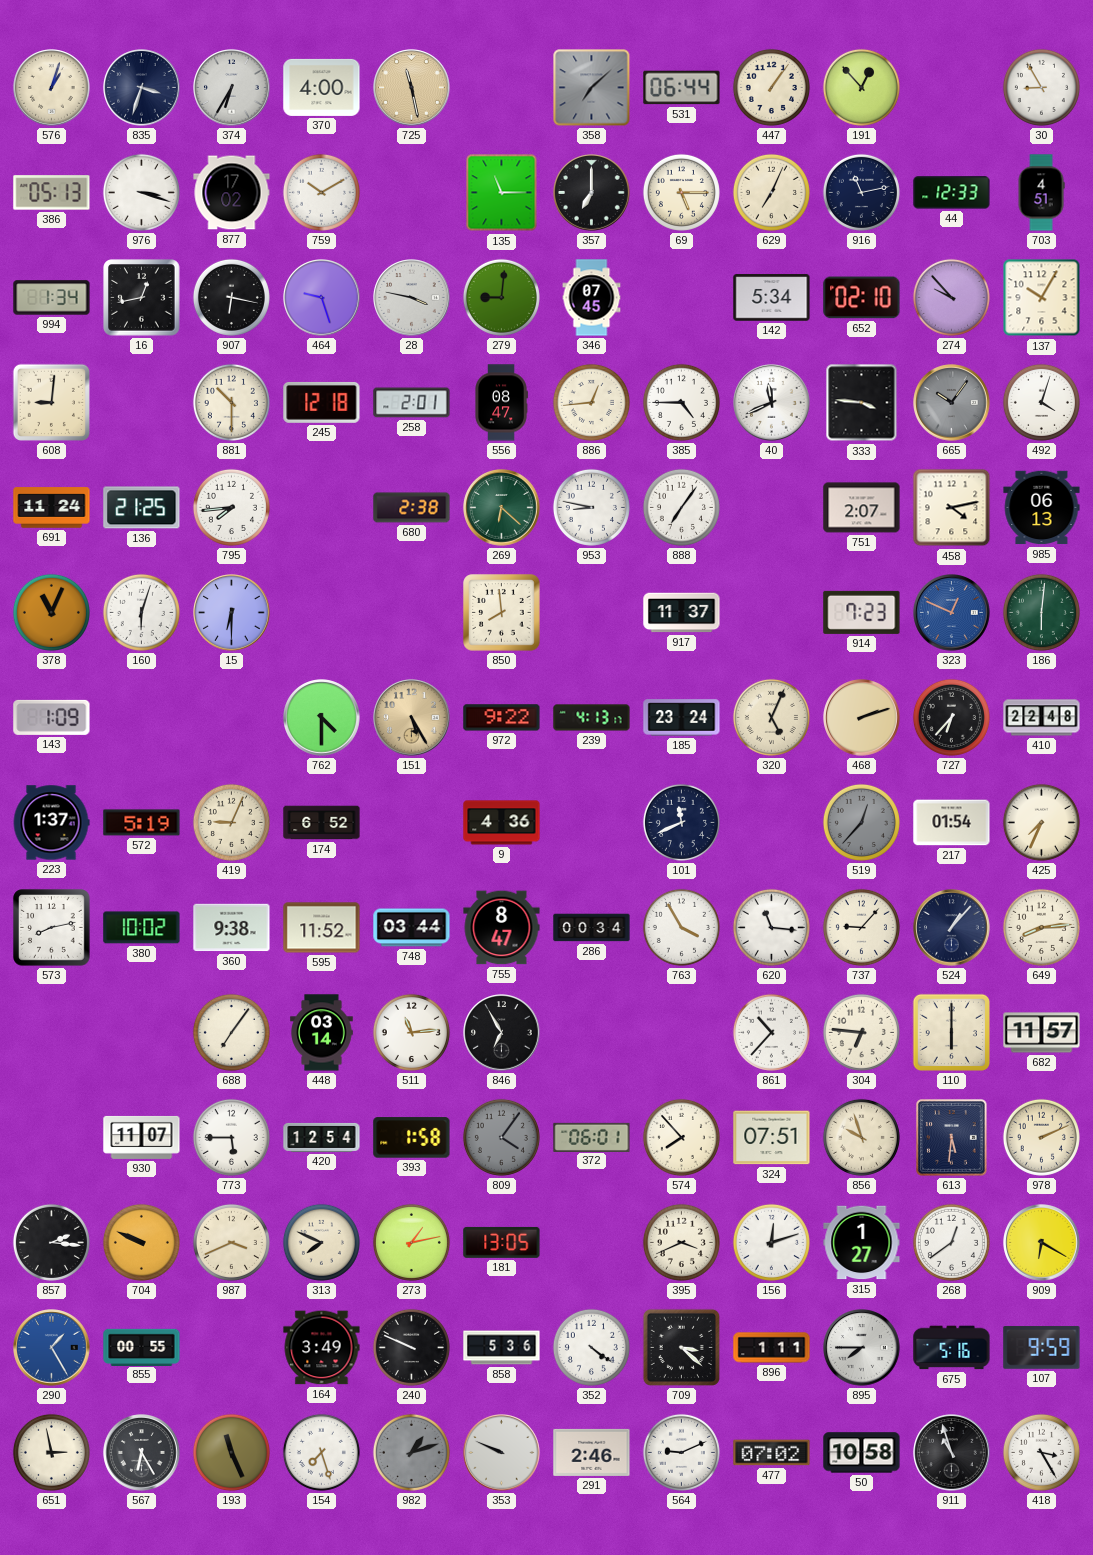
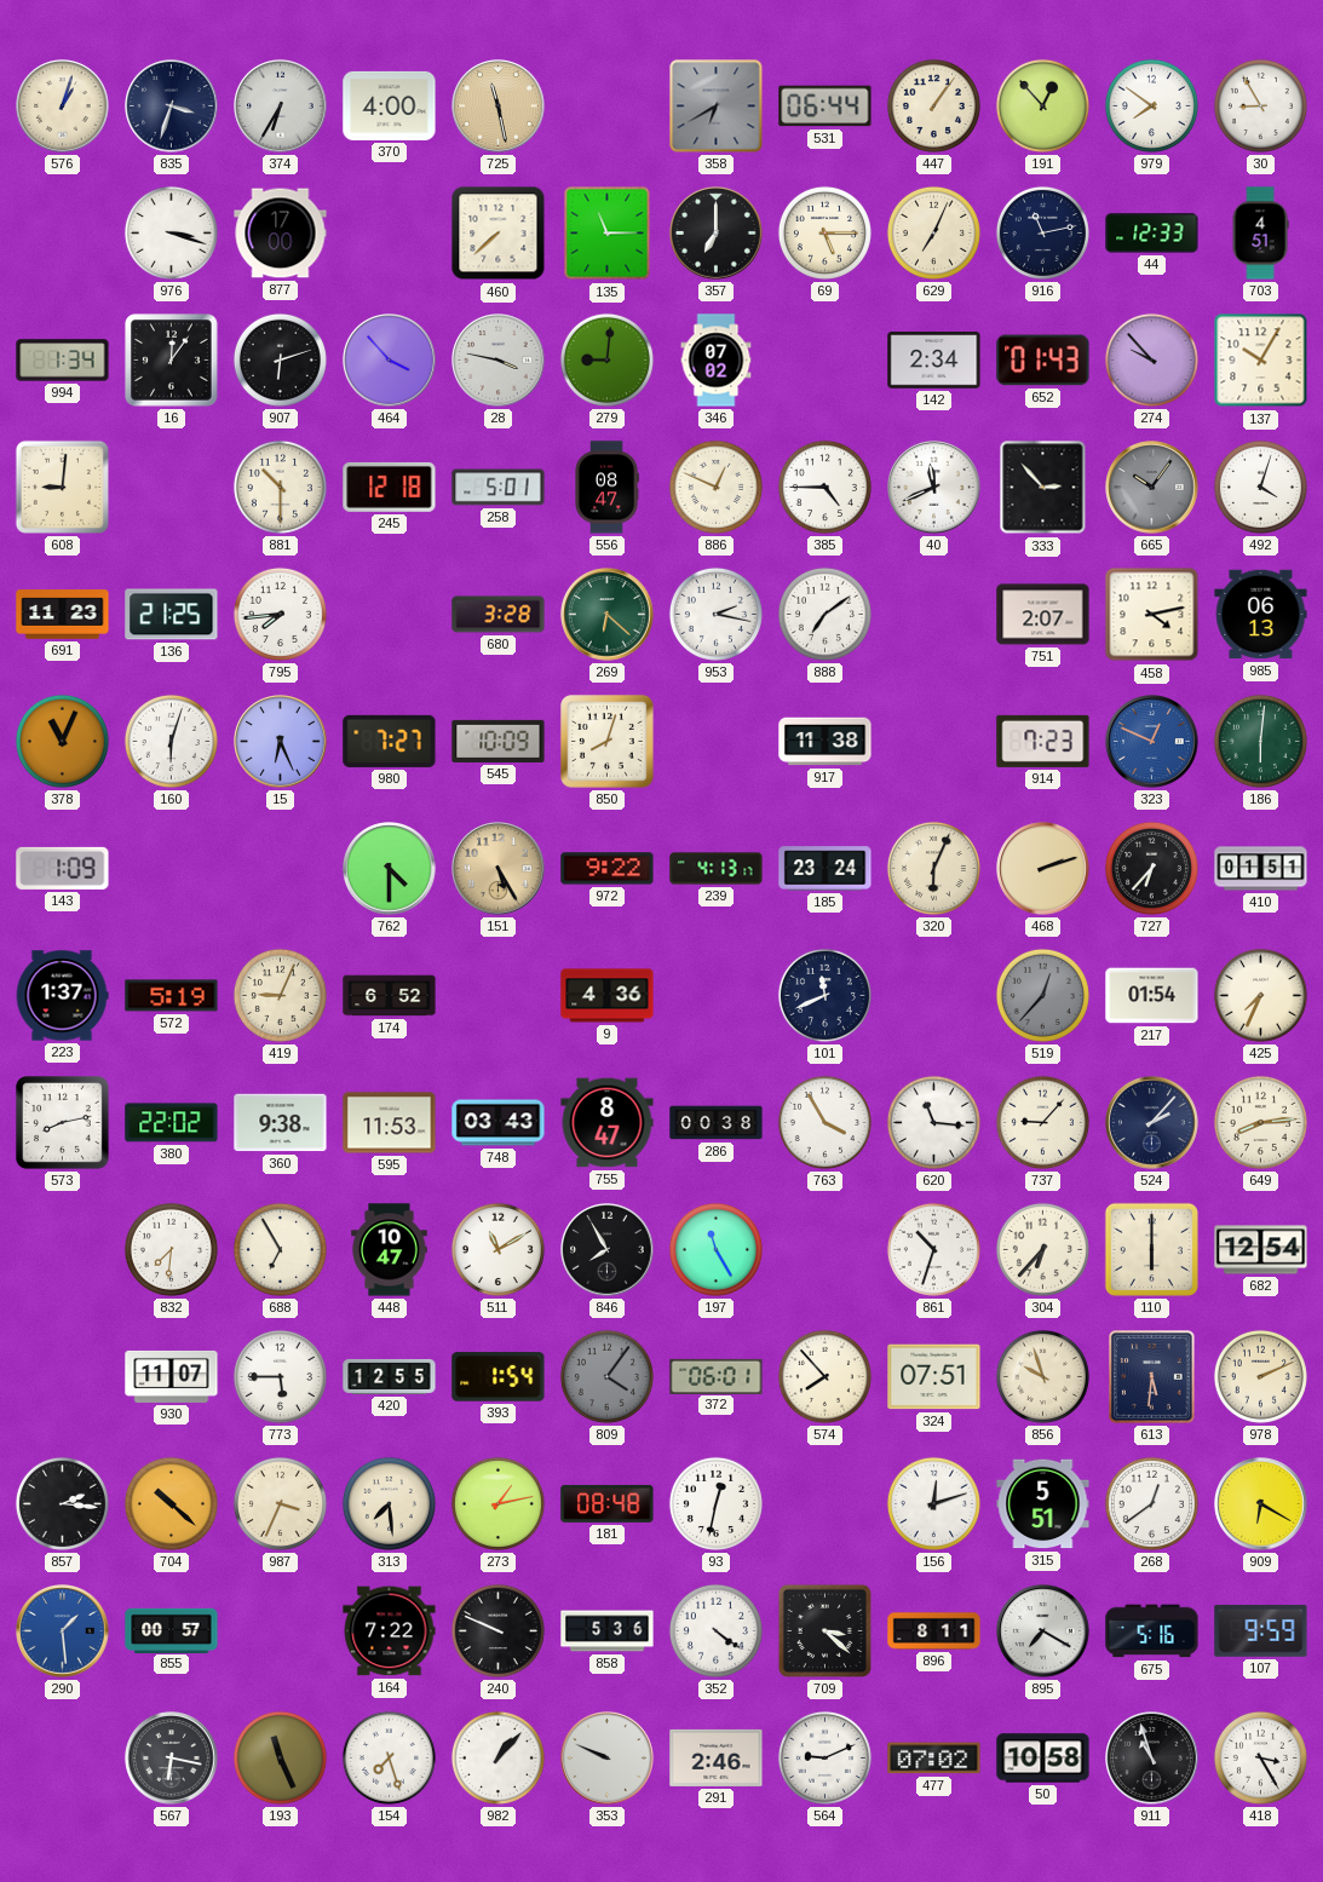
358: 7:08 -> 6:40 (717, 107)
979: none -> 7:51 (1151, 105)
386: 05:13 -> none (52, 193)
877: 17:02 -> 17:00 (281, 234)
759: 10:10 -> none (321, 192)
460: none -> 7:38 (499, 234)
16: 12:43 -> 12:06 (172, 361)
907: 6:17 -> 6:12 (280, 359)
464: 9:27 -> 3:53 (390, 361)
346: 07:45 -> 07:02 (717, 361)
142: 5:34 -> 2:34 (934, 361)
652: 02:10 -> 01:43 (1043, 361)
258: 2:01 -> 5:01 (499, 488)
886: 12:44 -> 12:49 (715, 487)
333: 3:46 -> 2:53 (1043, 488)
691: 11:24 -> 11:23 (63, 615)
680: 2:38 -> 3:28 (499, 615)
953: 8:47 -> 2:17 (715, 614)
888: 7:06 -> 7:09 (824, 614)
15: 6:30 -> 6:26 (281, 742)
980: none -> 7:27 (390, 741)
545: none -> 10:09 (499, 741)
850: 7:59 -> 8:03 (608, 742)
917: 11:37 -> 11:38 (826, 742)
320: 5:04 -> 6:04 (933, 868)
410: 22:48 -> 01:51 (1261, 869)
380: 10:02 -> 22:02 (172, 1123)
595: 11:52 -> 11:53 (390, 1123)
748: 03:44 -> 03:43 (499, 1123)
286: 00:34 -> 00:38 (717, 1123)
524: 1:07 -> 2:07 (1152, 1123)
832: none -> 7:31 (171, 1249)
688: 7:06 -> 6:55 (280, 1249)
448: 03:14 -> 10:47 (390, 1250)
511: 11:14 -> 11:10 (497, 1249)
846: 6:55 -> 7:55 (608, 1250)
197: none -> 11:25 (715, 1249)
861: 10:37 -> 10:33 (933, 1249)
304: 6:46 -> 6:37 (1042, 1249)
682: 11:57 -> 12:54 (1261, 1250)
420: 12:54 -> 12:55 (390, 1376)
393: 1:58 -> 1:54 (499, 1377)
704: 9:49 -> 10:22 (171, 1503)
987: 3:41 -> 3:34 (280, 1503)
313: 7:49 -> 7:29 (389, 1503)
181: 13:05 -> 08:48 (608, 1503)
93: none -> 12:32 (715, 1503)
395: 3:41 -> none (681, 1242)
315: 1:27 -> 5:51 (1043, 1504)
290: 1:25 -> 1:29 (63, 1631)
855: 00:55 -> 00:57 (172, 1630)
164: 3:49 -> 7:22 (390, 1631)
896: 1:11 -> 8:11 (934, 1631)
895: 7:45 -> 7:20 (1043, 1631)
651: 2:58 -> none (51, 1452)
567: 6:25 -> 6:17 (172, 1759)
982: 1:12 -> 1:07 (497, 1757)
982 dial: grey -> white (497, 1757)
